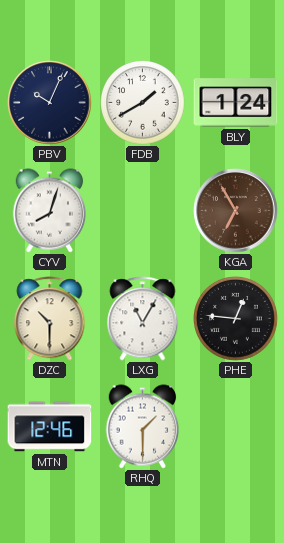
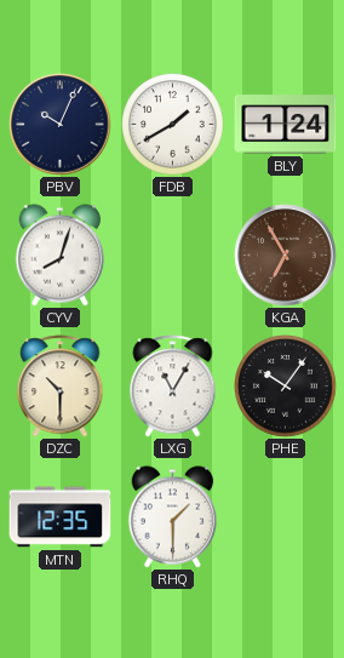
PHE: 12:46 -> 10:06 (286, 387)
MTN: 12:46 -> 12:35 (61, 517)
